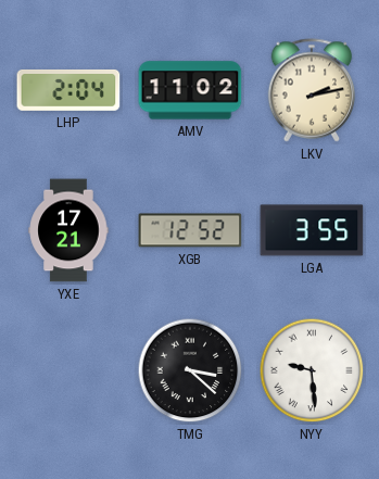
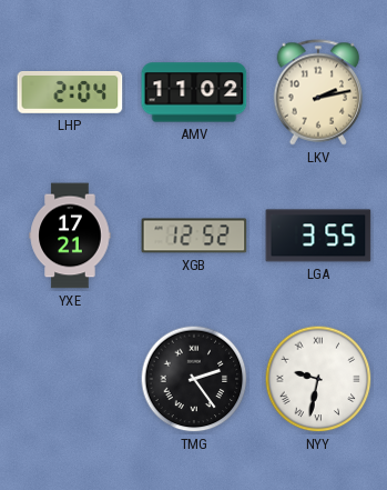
TMG: 3:22 -> 2:24 (194, 379)
NYY: 9:29 -> 9:32 (318, 379)
